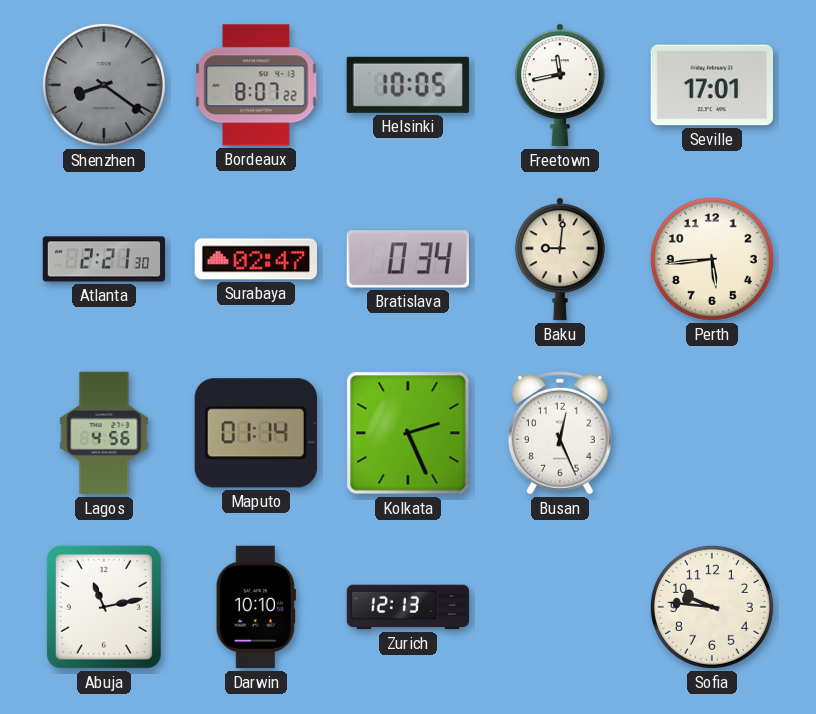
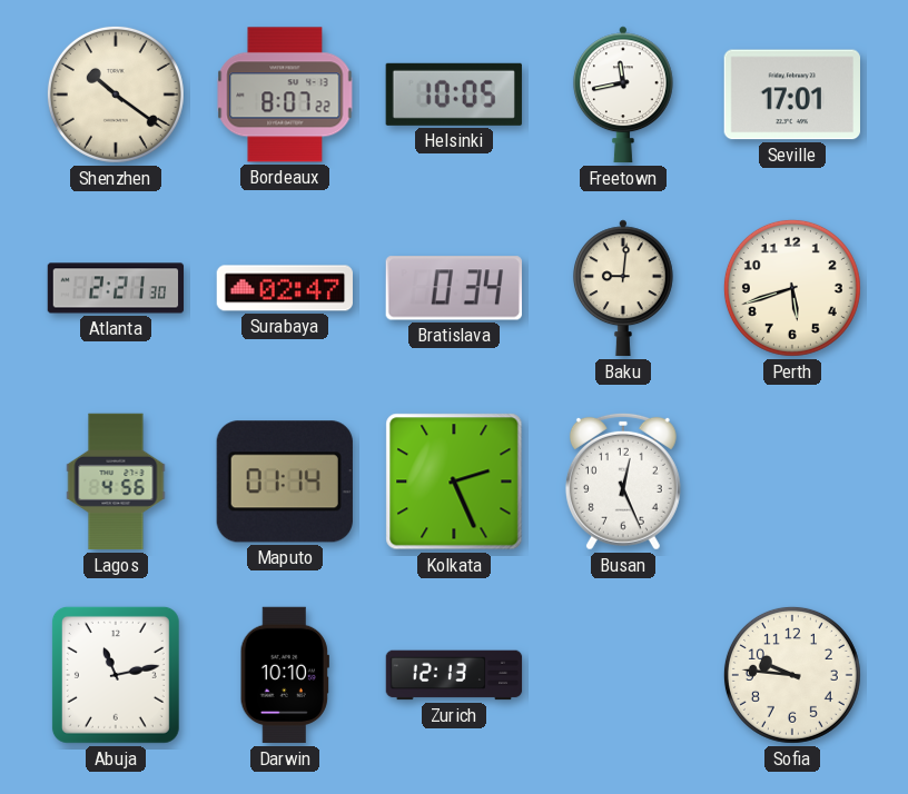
Shenzhen: 8:21 -> 10:21 (116, 95)
Shenzhen dial: grey -> cream (116, 95)
Perth: 5:44 -> 5:42 (792, 288)
